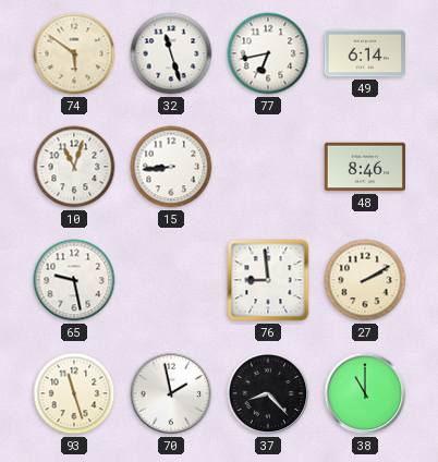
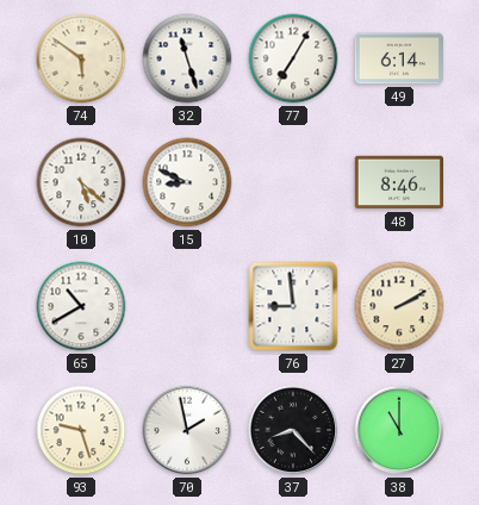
77: 6:43 -> 7:05 (293, 58)
10: 11:03 -> 5:22 (81, 182)
15: 8:44 -> 8:49 (187, 182)
65: 9:28 -> 10:40 (81, 306)
93: 11:27 -> 9:27 (81, 430)
